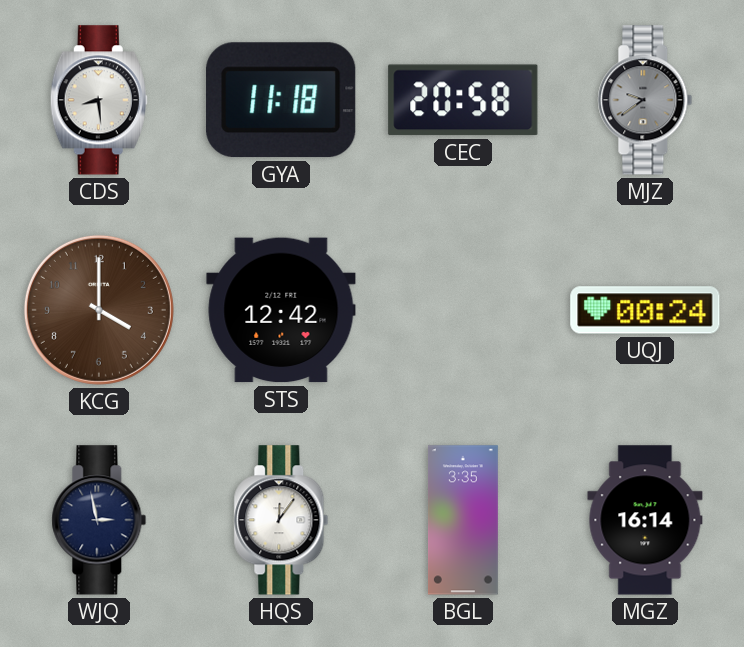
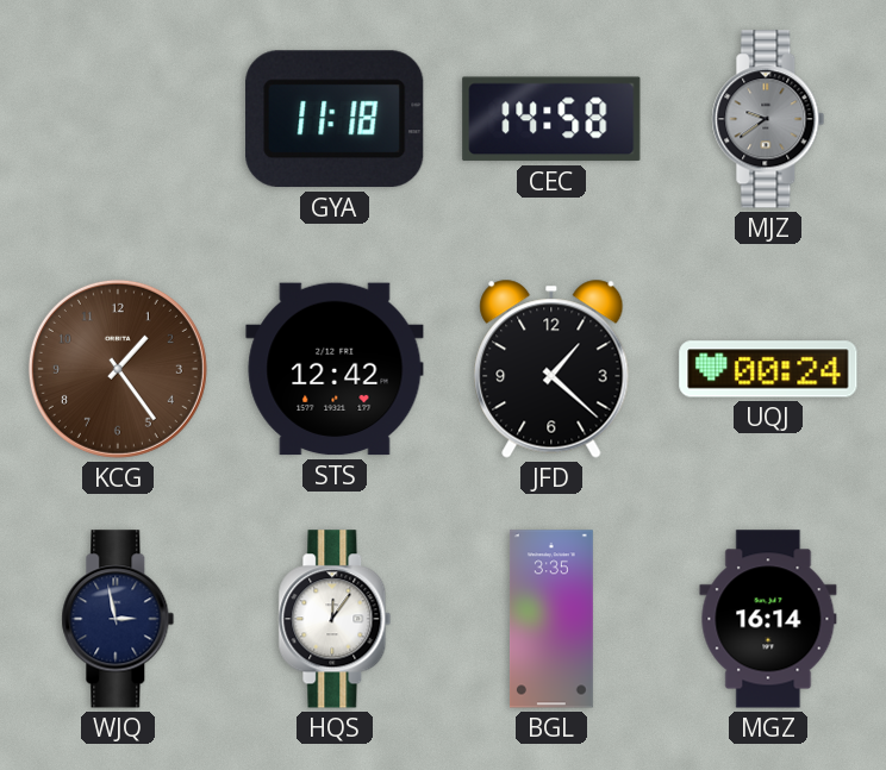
CDS: 8:29 -> none (99, 100)
CEC: 20:58 -> 14:58 (551, 119)
KCG: 4:00 -> 1:24 (118, 369)
JFD: none -> 1:22 (551, 369)
